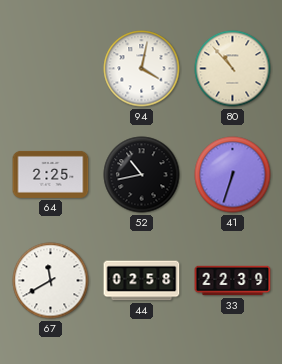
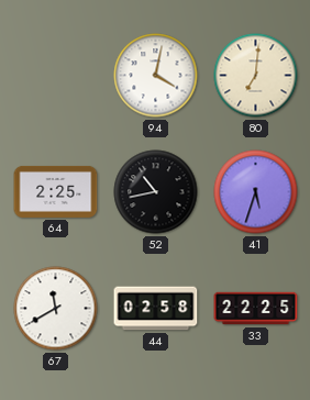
80: 10:53 -> 7:01 (256, 76)
41: 6:33 -> 5:33 (256, 192)
33: 22:39 -> 22:25 (256, 309)
